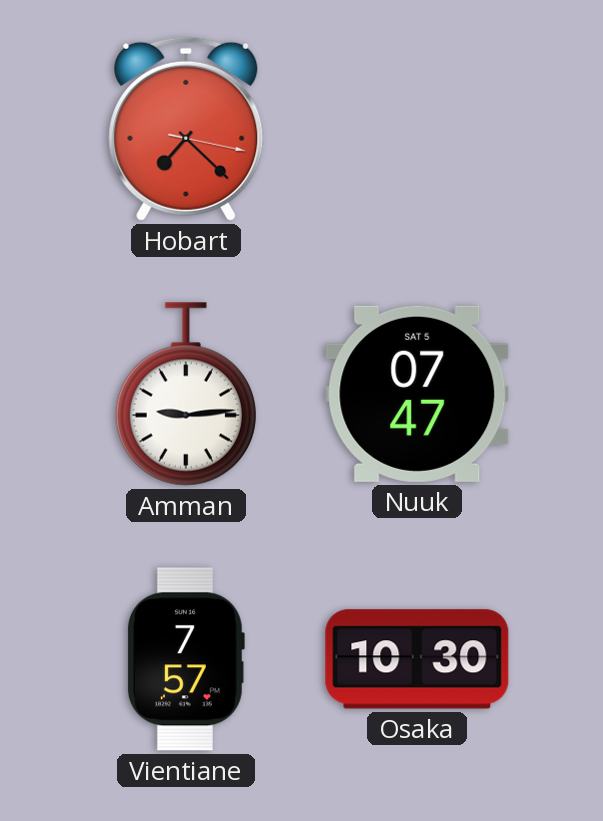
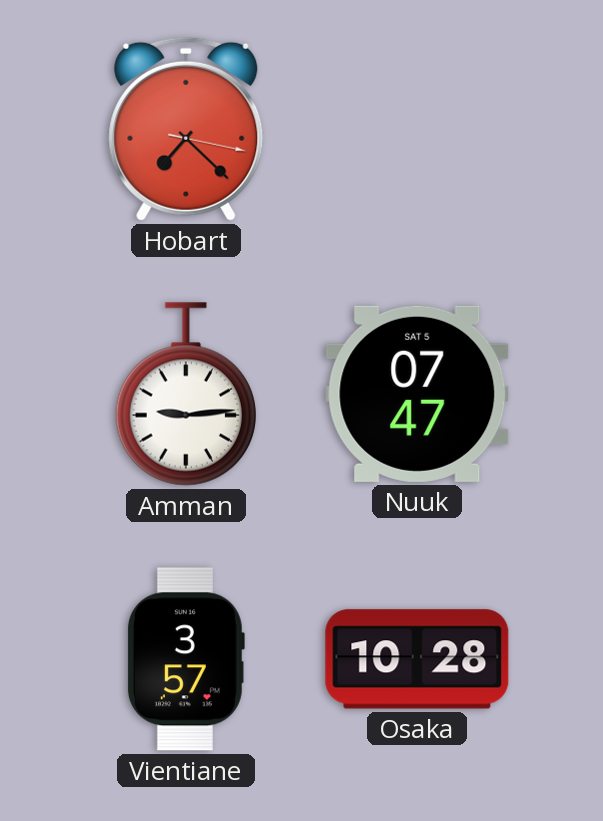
Vientiane: 7:57 -> 3:57 (185, 659)
Osaka: 10:30 -> 10:28 (417, 659)
